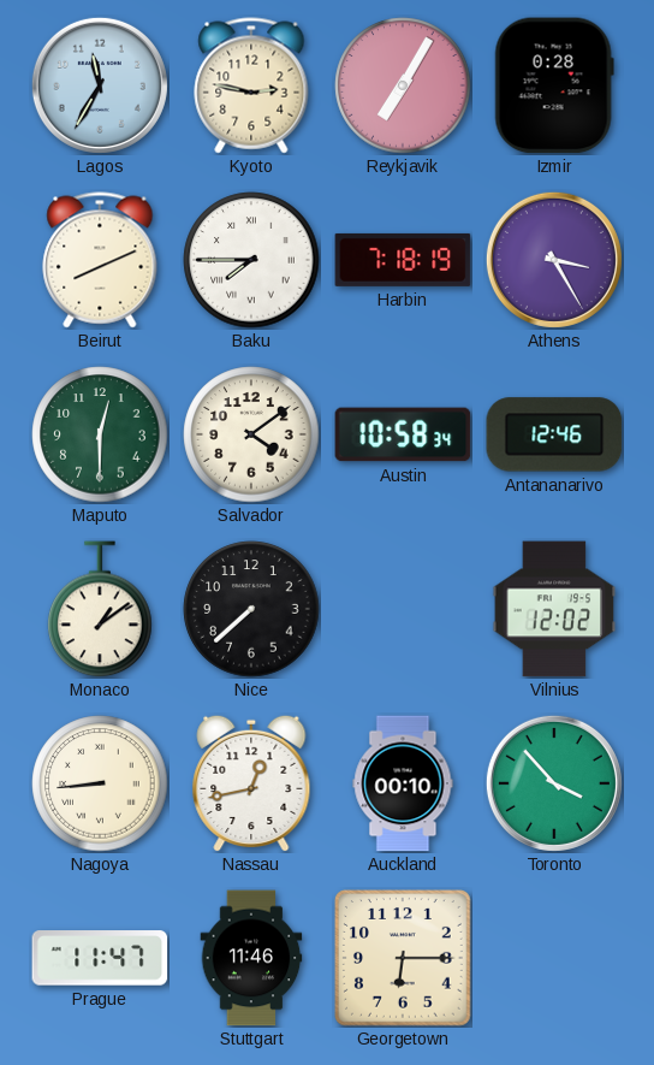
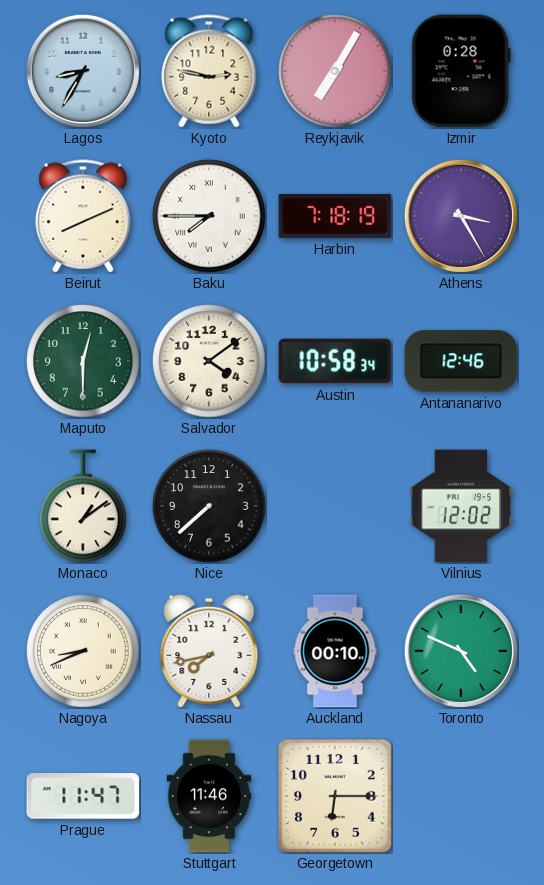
Lagos: 11:35 -> 8:35 (83, 71)
Nagoya: 8:44 -> 8:41 (83, 651)
Nassau: 12:43 -> 7:43 (209, 651)
Toronto: 3:53 -> 4:49 (461, 651)
